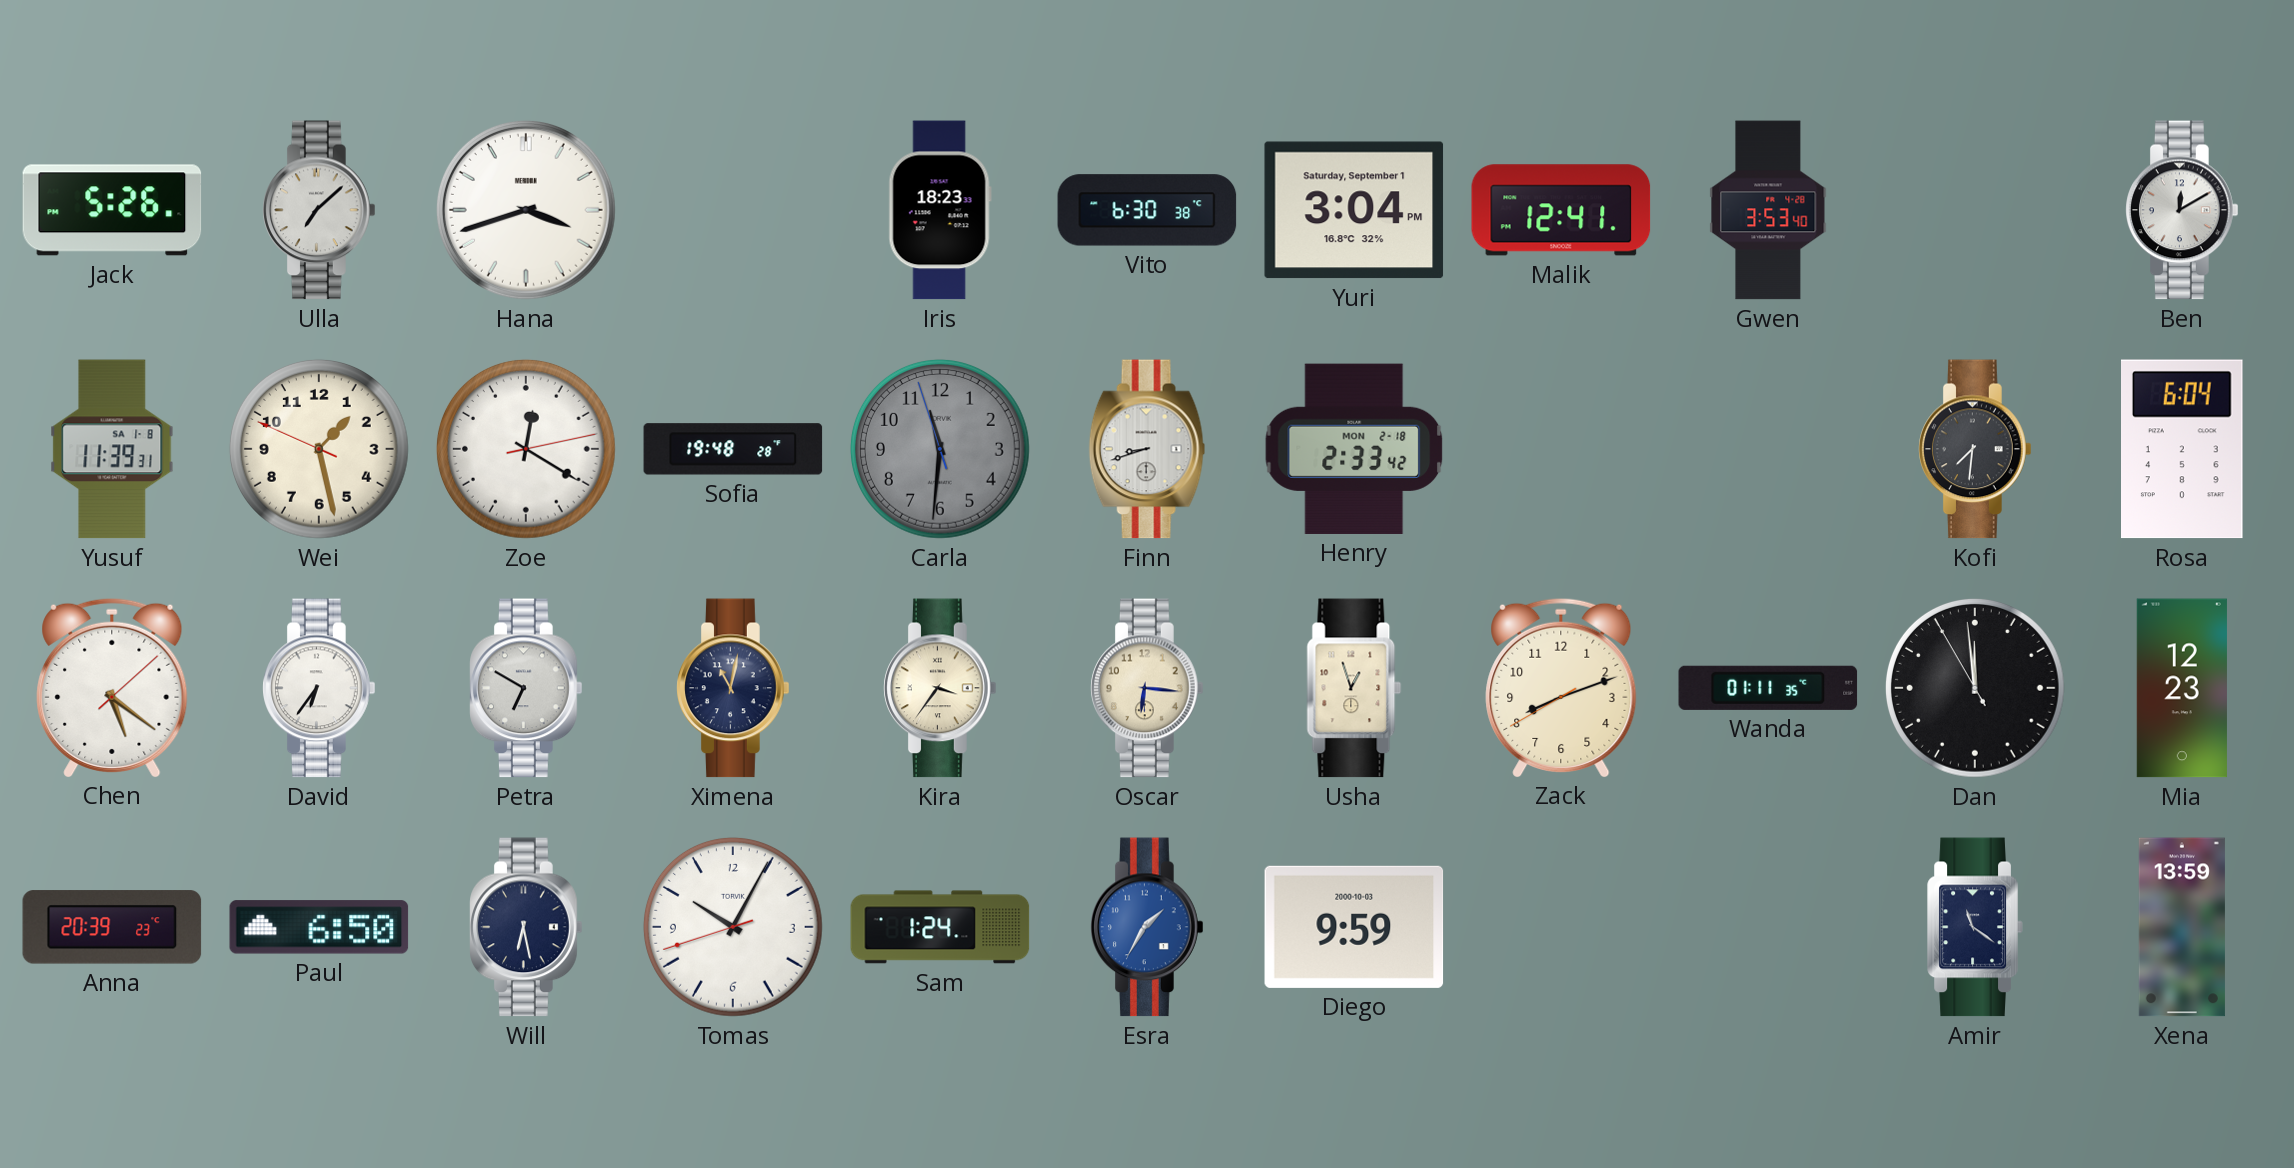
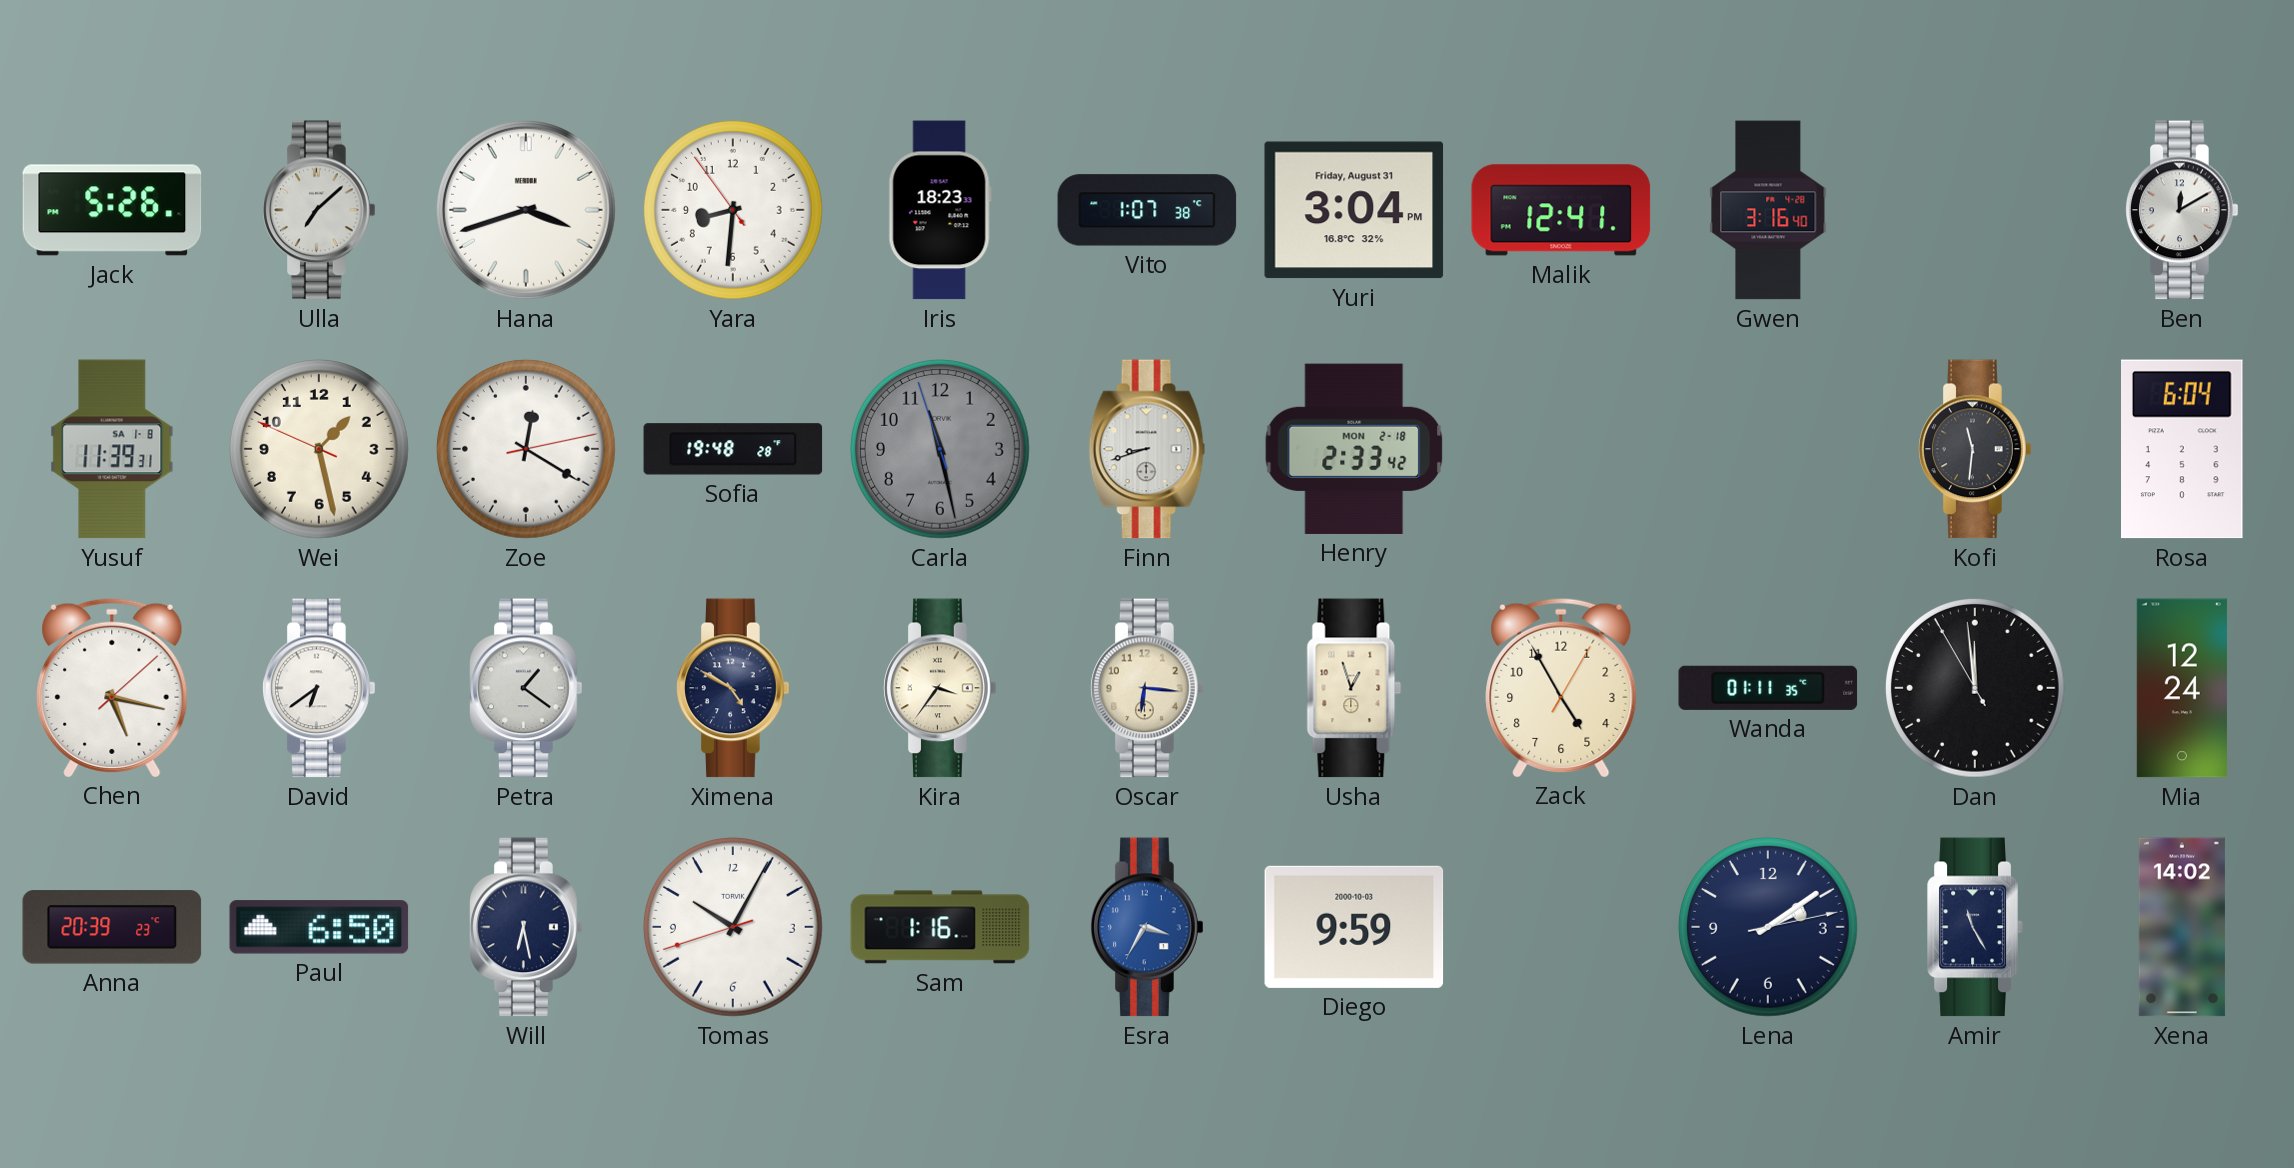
Yara: none -> 8:30 (733, 210)
Vito: 6:30 -> 1:07 (1147, 210)
Yuri date: Saturday, September 1 -> Friday, August 31 (1354, 210)
Gwen: 3:53 -> 3:16 (1768, 210)
Carla: 11:30 -> 11:27 (940, 449)
Kofi: 7:31 -> 11:31 (1975, 449)
Chen: 5:21 -> 5:17 (112, 687)
David: 6:36 -> 6:39 (319, 688)
Petra: 6:50 -> 1:21 (526, 688)
Ximena: 11:02 -> 4:50 (733, 688)
Zack: 8:11 -> 4:55 (1561, 687)
Mia: 12:23 -> 12:24 (2182, 688)
Sam: 1:24 -> 1:16 (940, 927)
Esra: 1:35 -> 3:35 (1147, 927)
Lena: none -> 2:09 (1768, 927)
Amir: 11:21 -> 11:25 (1975, 927)
Xena: 13:59 -> 14:02 (2182, 927)
